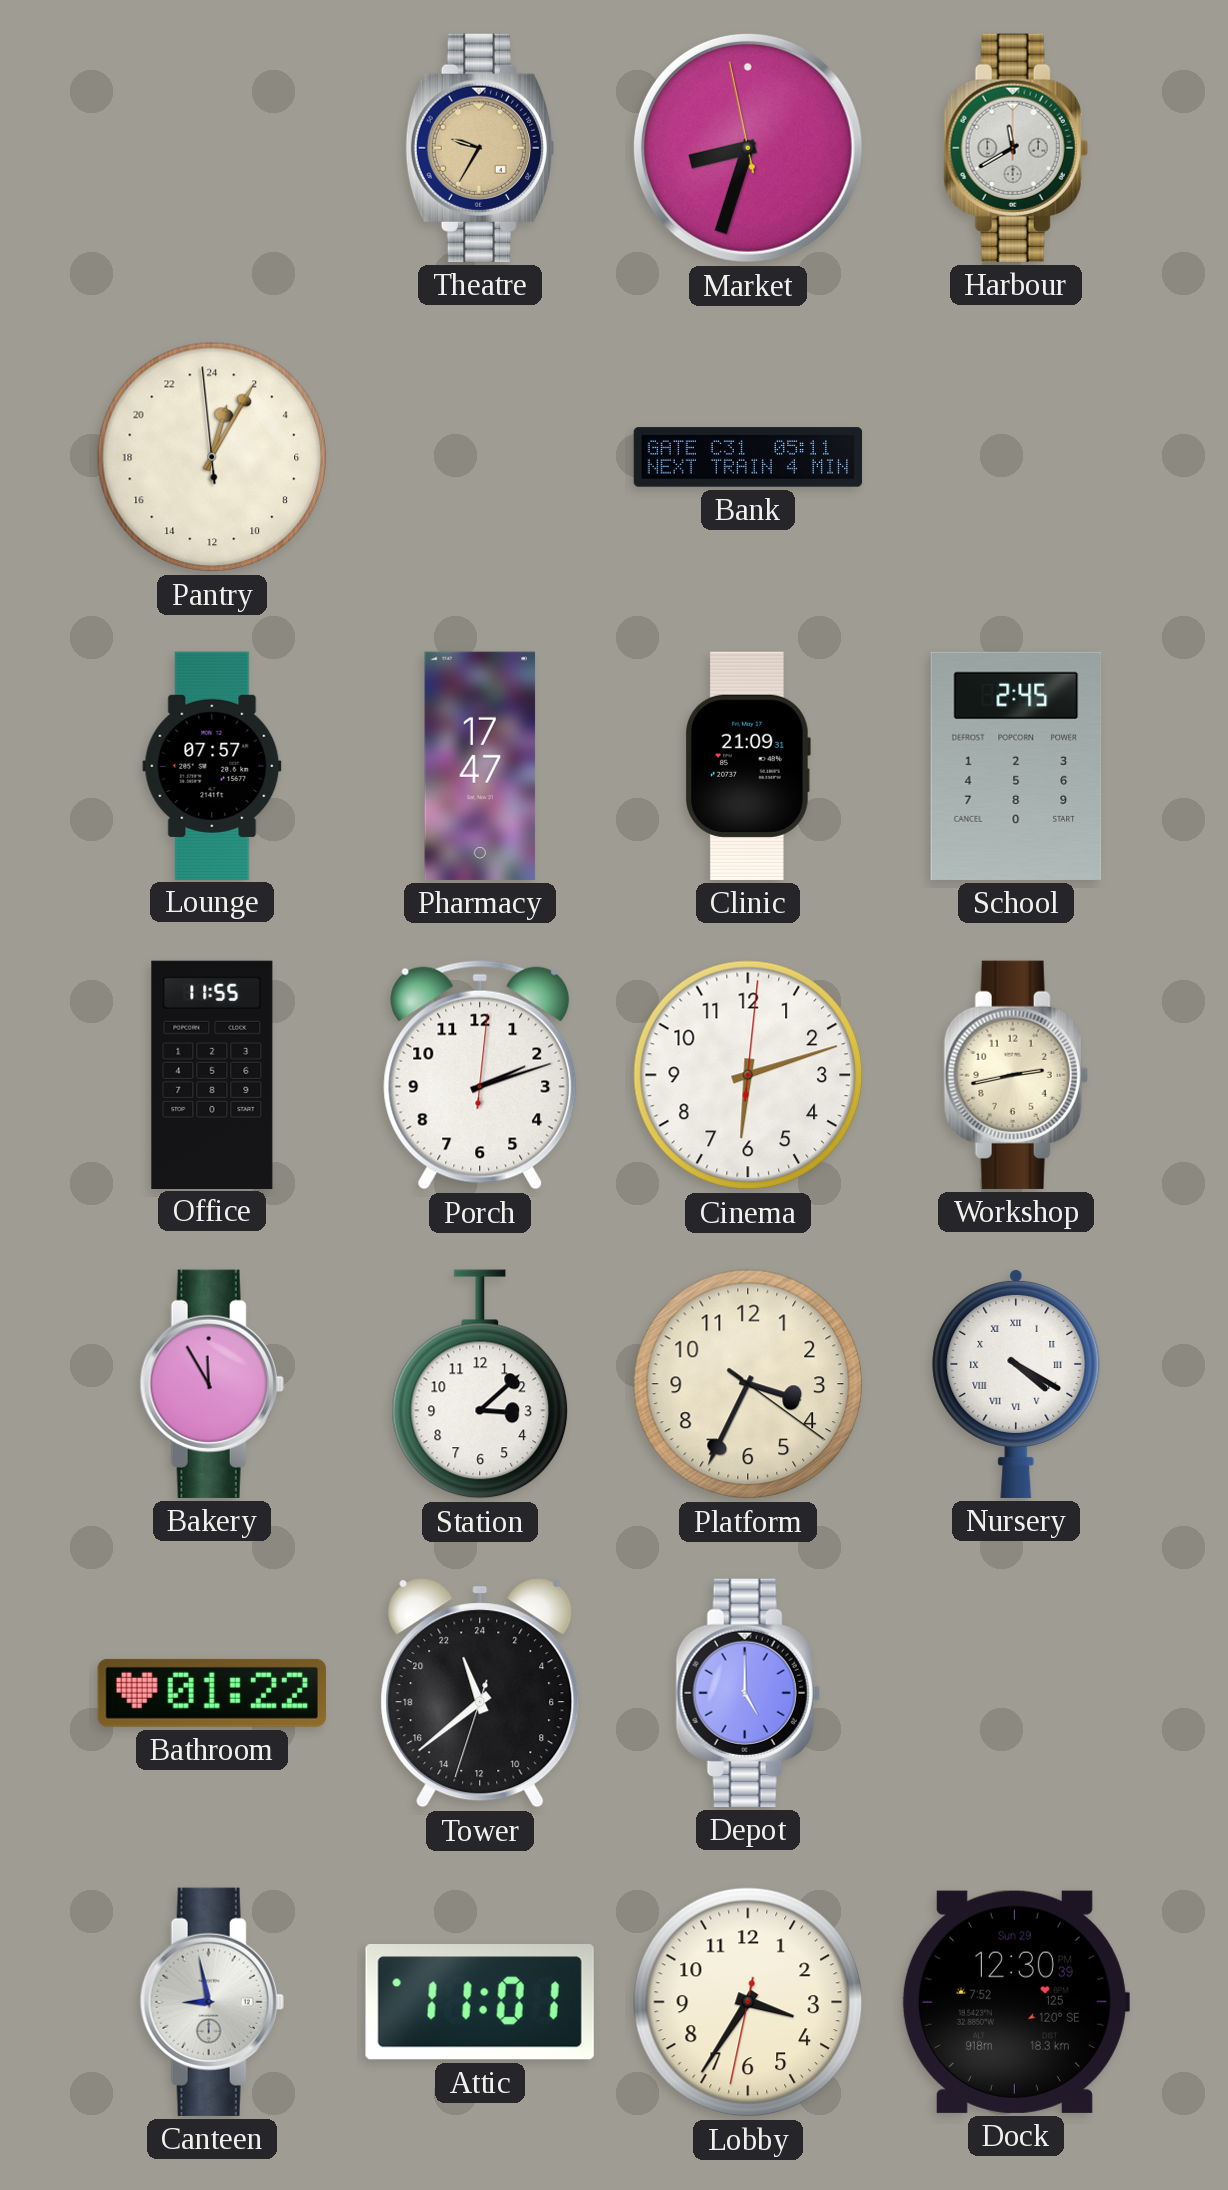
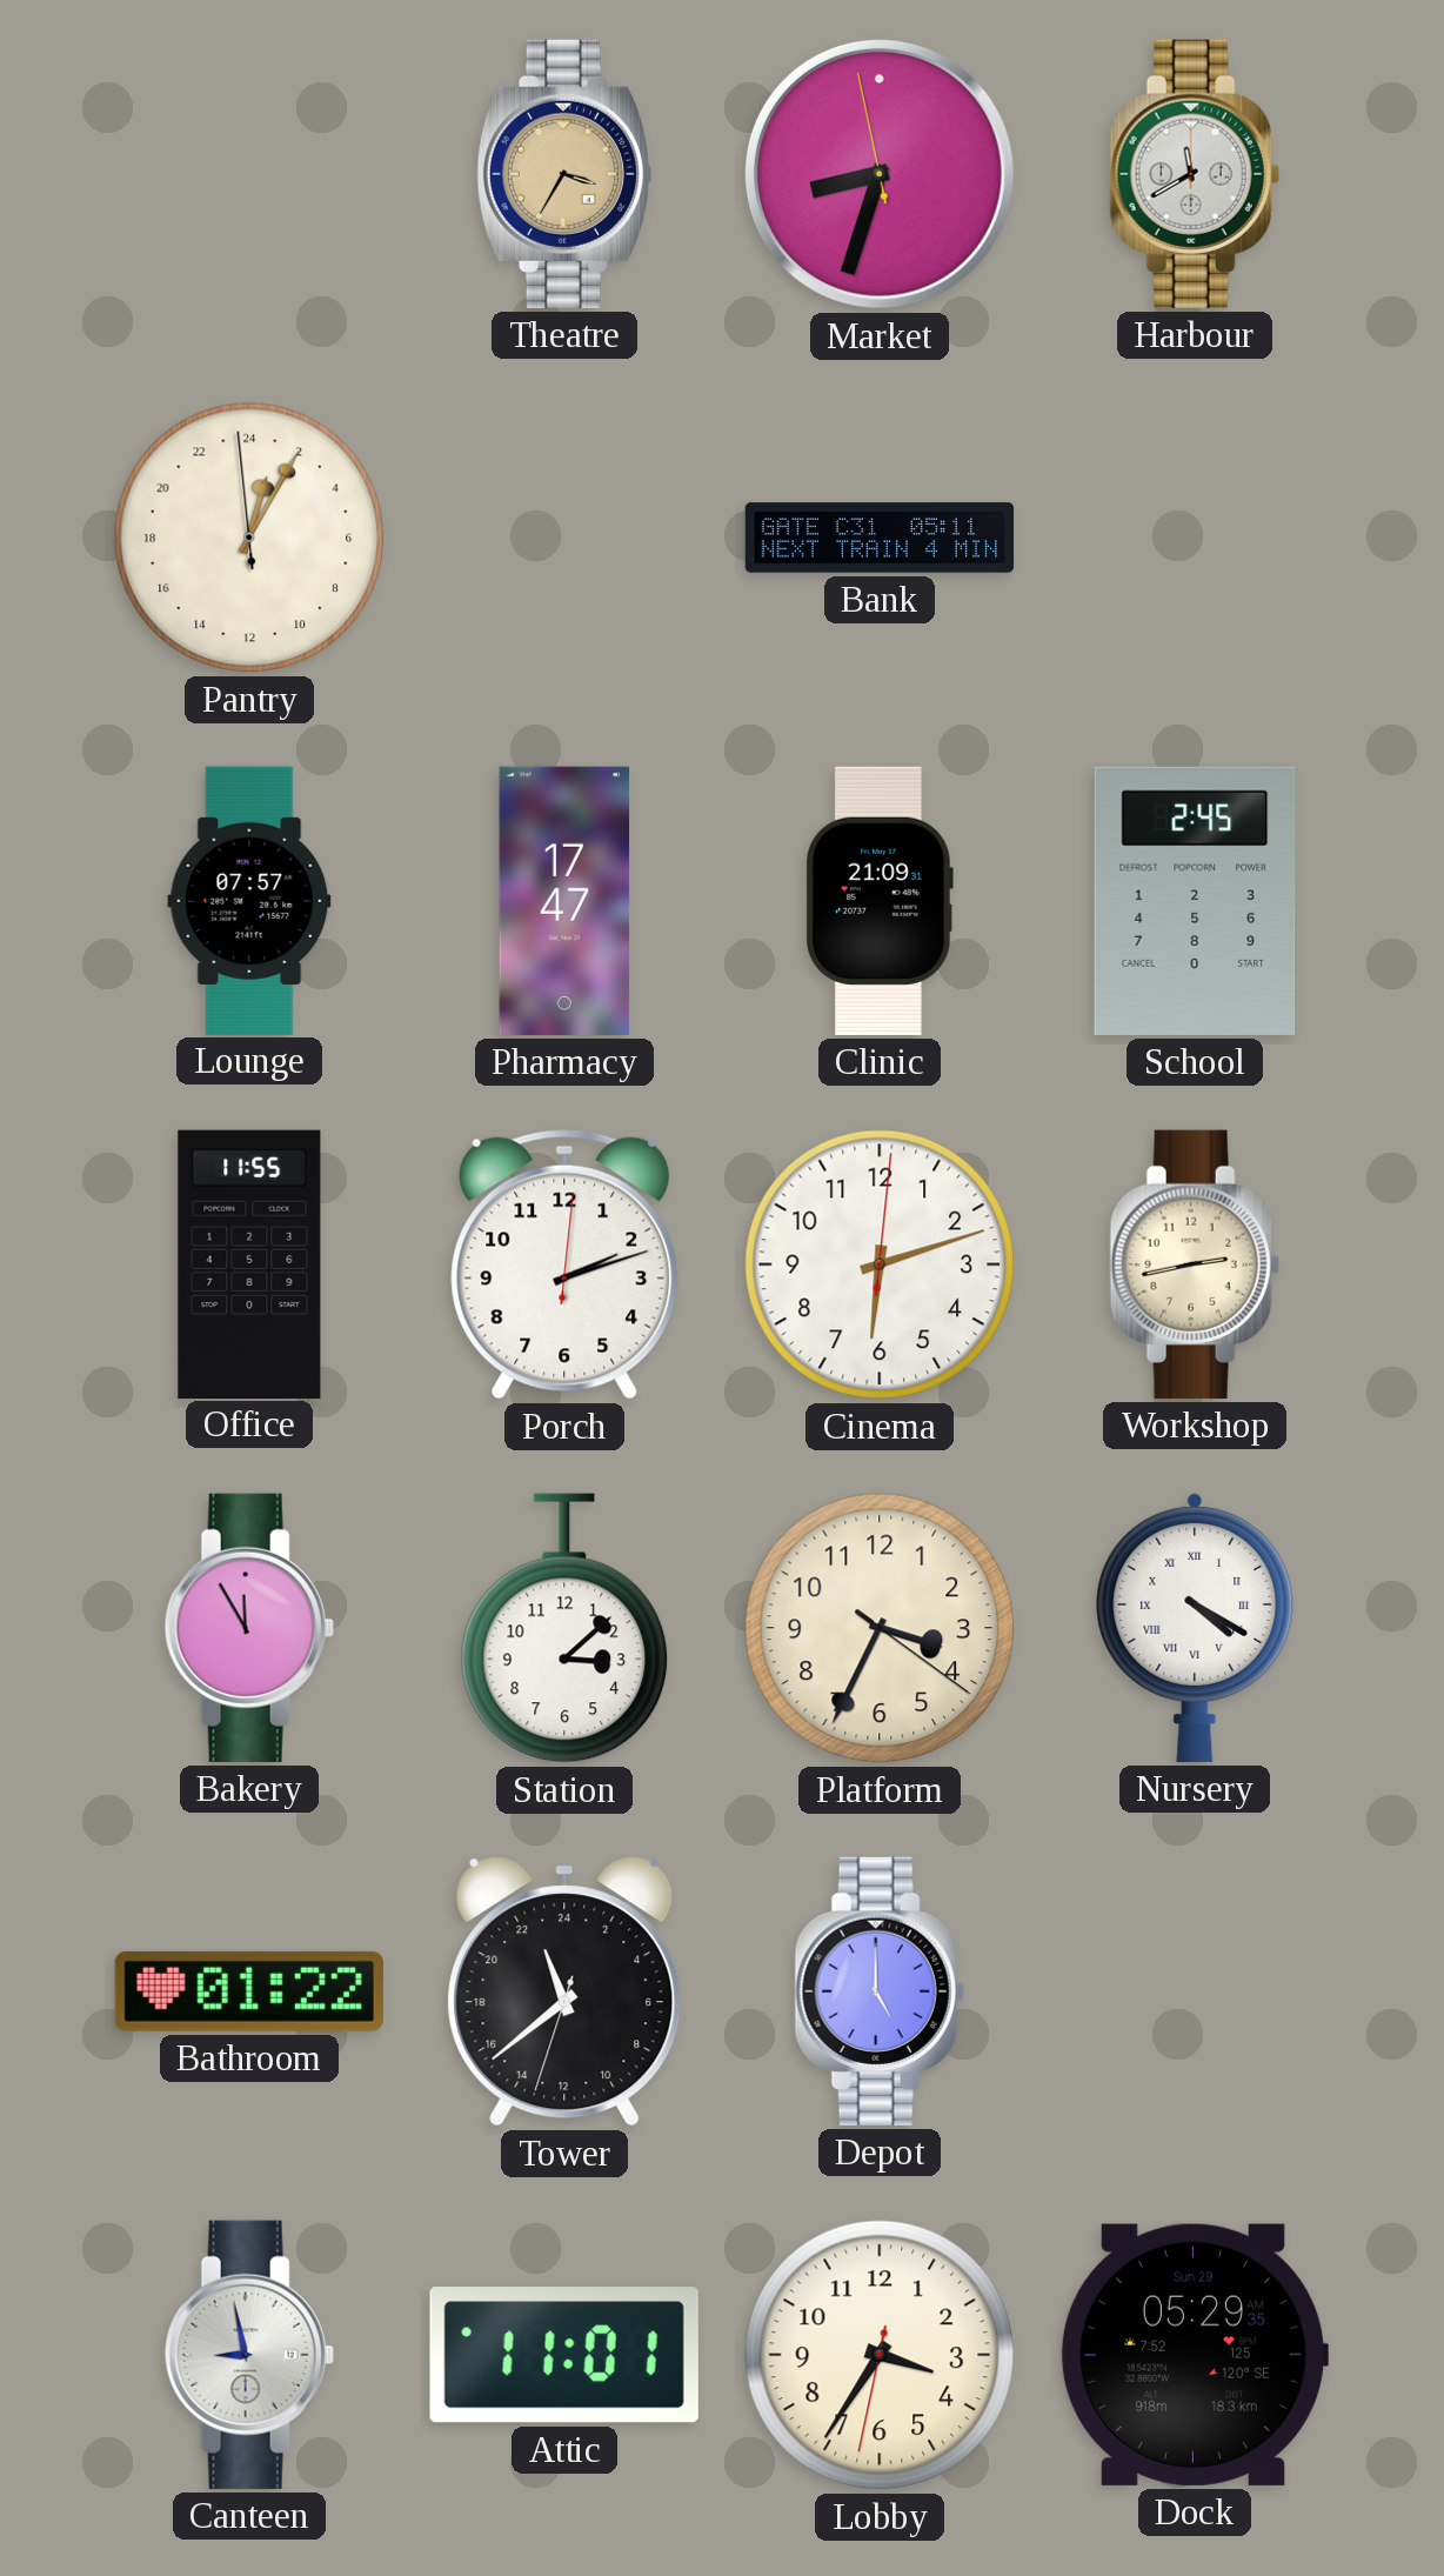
Theatre: 9:35 -> 3:35 (563, 174)
Dock: 12:30 -> 05:29 (1194, 2355)
